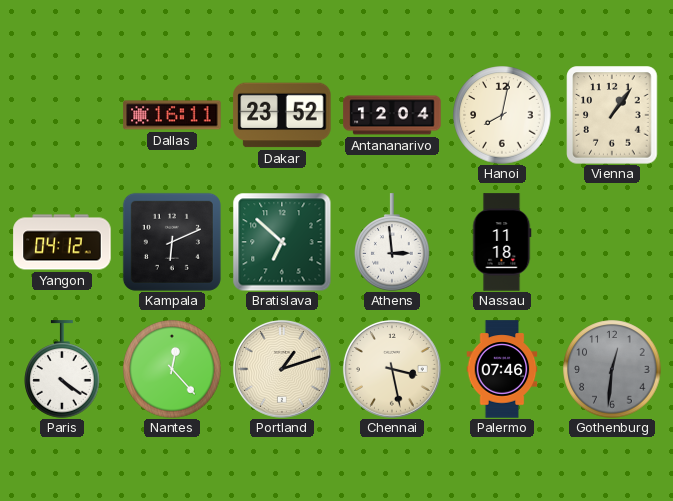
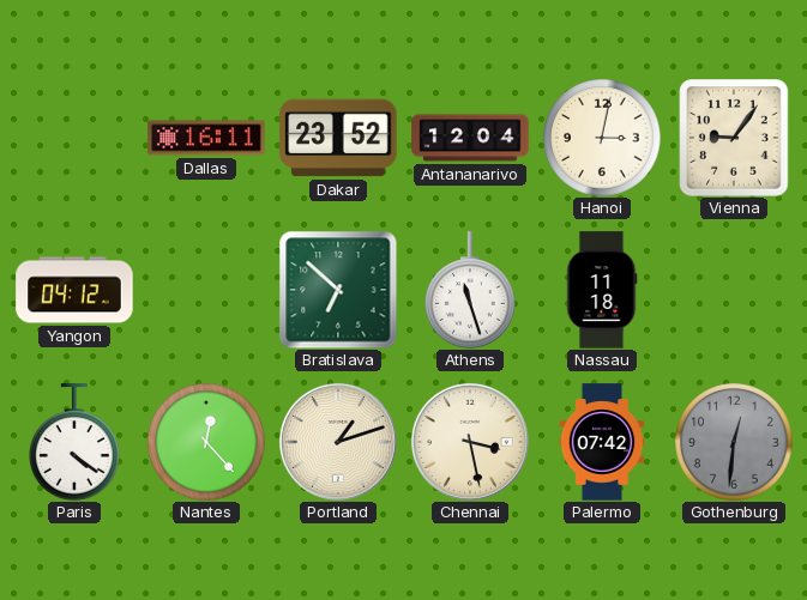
Hanoi: 8:02 -> 3:02 (602, 138)
Vienna: 1:06 -> 9:06 (734, 138)
Kampala: 6:11 -> none (172, 242)
Athens: 2:59 -> 11:27 (470, 290)
Palermo: 07:46 -> 07:42 (602, 442)
